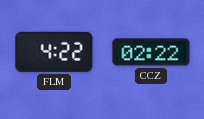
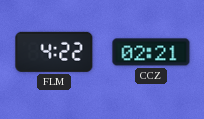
CCZ: 02:22 -> 02:21 (151, 52)
